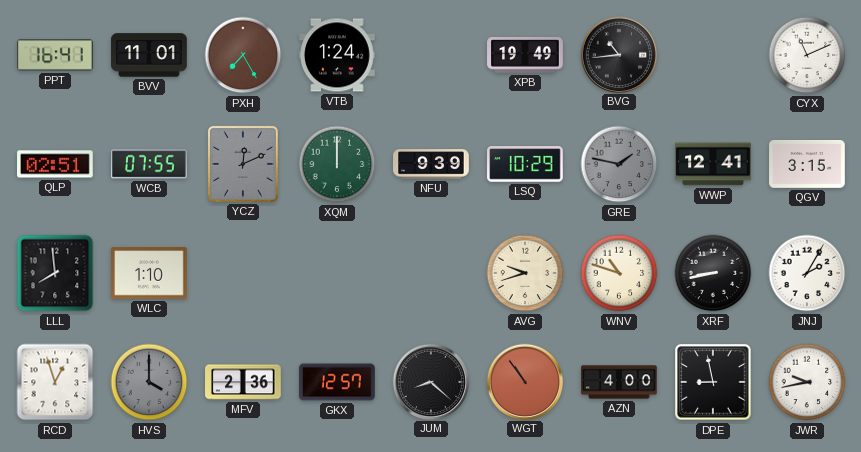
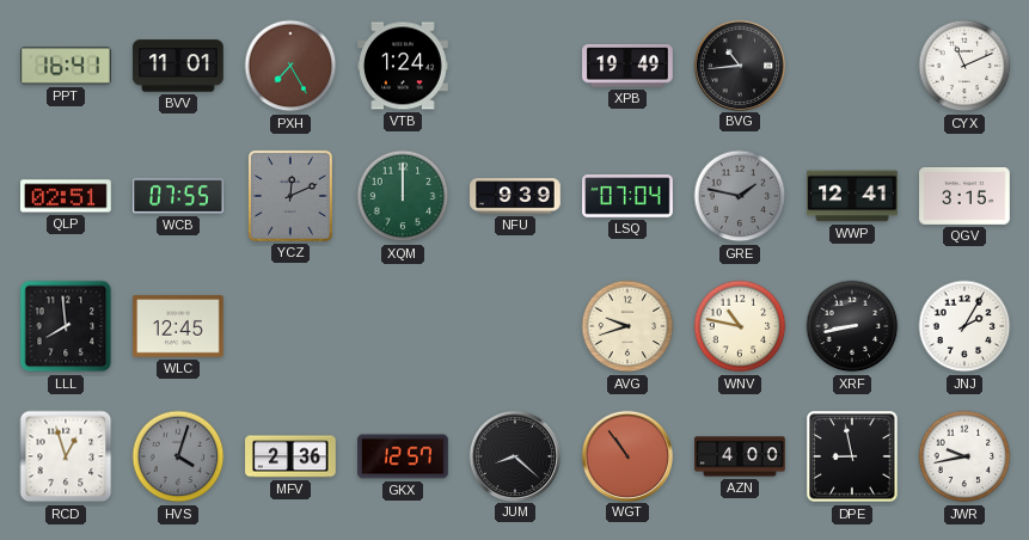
LSQ: 10:29 -> 07:04 (627, 196)
WLC: 1:10 -> 12:45 (178, 326)
WNV: 10:48 -> 10:47 (740, 326)
HVS: 4:00 -> 4:03 (178, 456)
